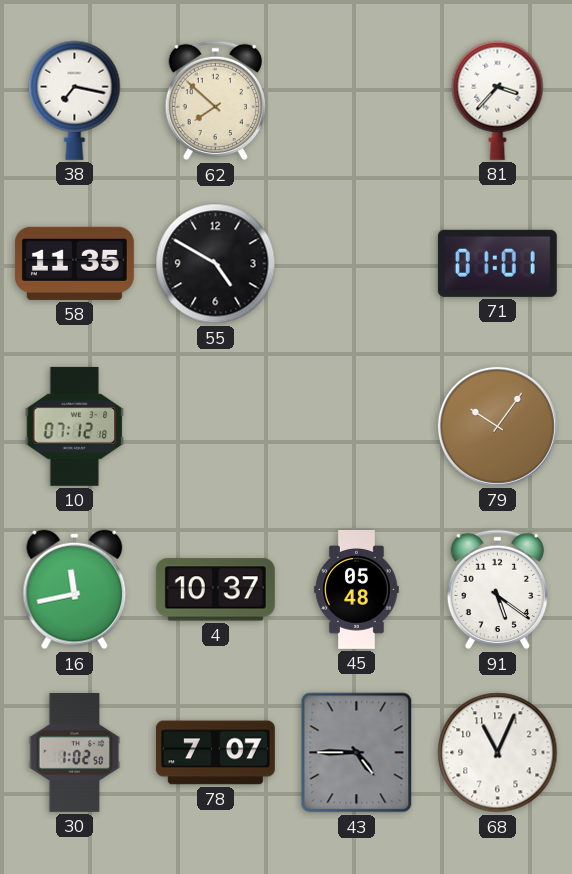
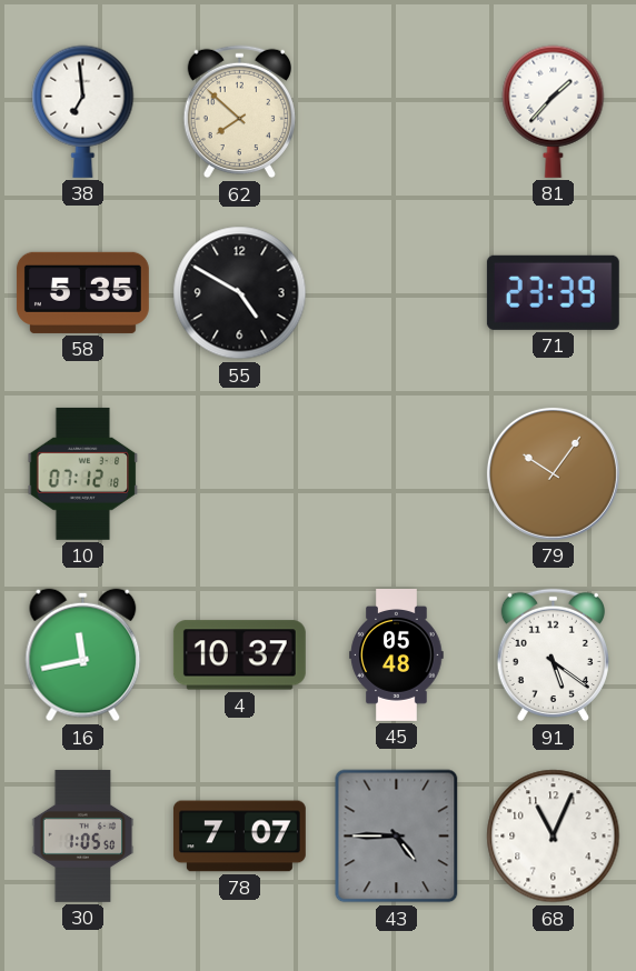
38: 7:17 -> 6:59 (83, 111)
81: 3:37 -> 1:37 (554, 111)
58: 11:35 -> 5:35 (82, 292)
71: 01:01 -> 23:39 (553, 292)
30: 1:02 -> 1:05 (83, 835)
